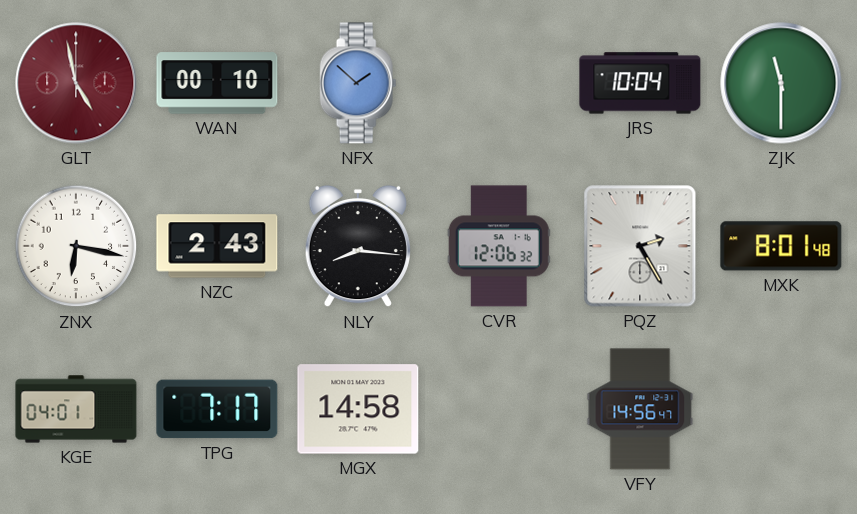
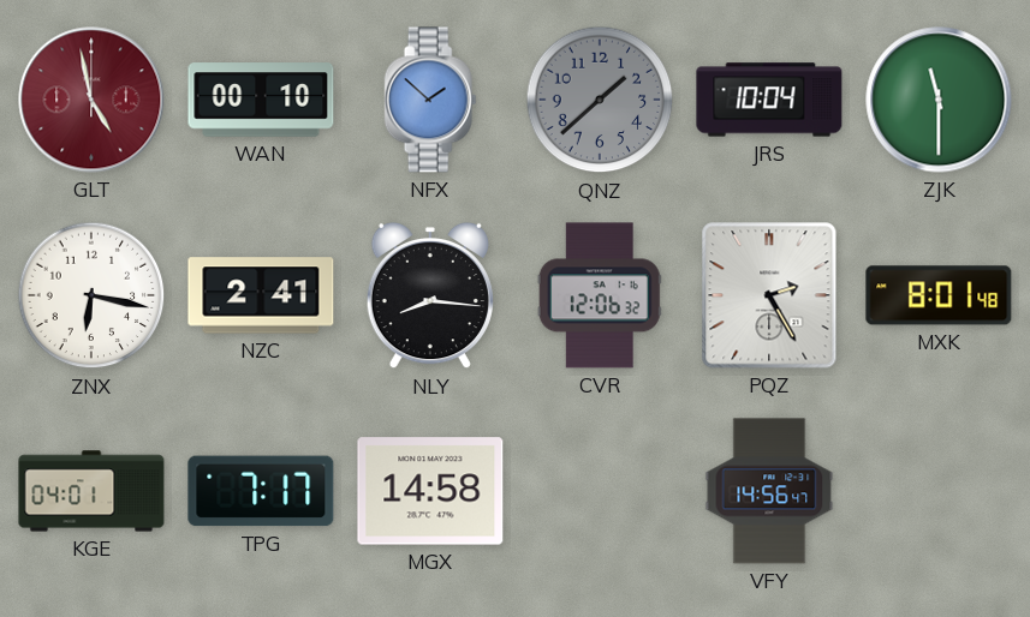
QNZ: none -> 1:38 (600, 100)
NZC: 2:43 -> 2:41 (261, 295)
